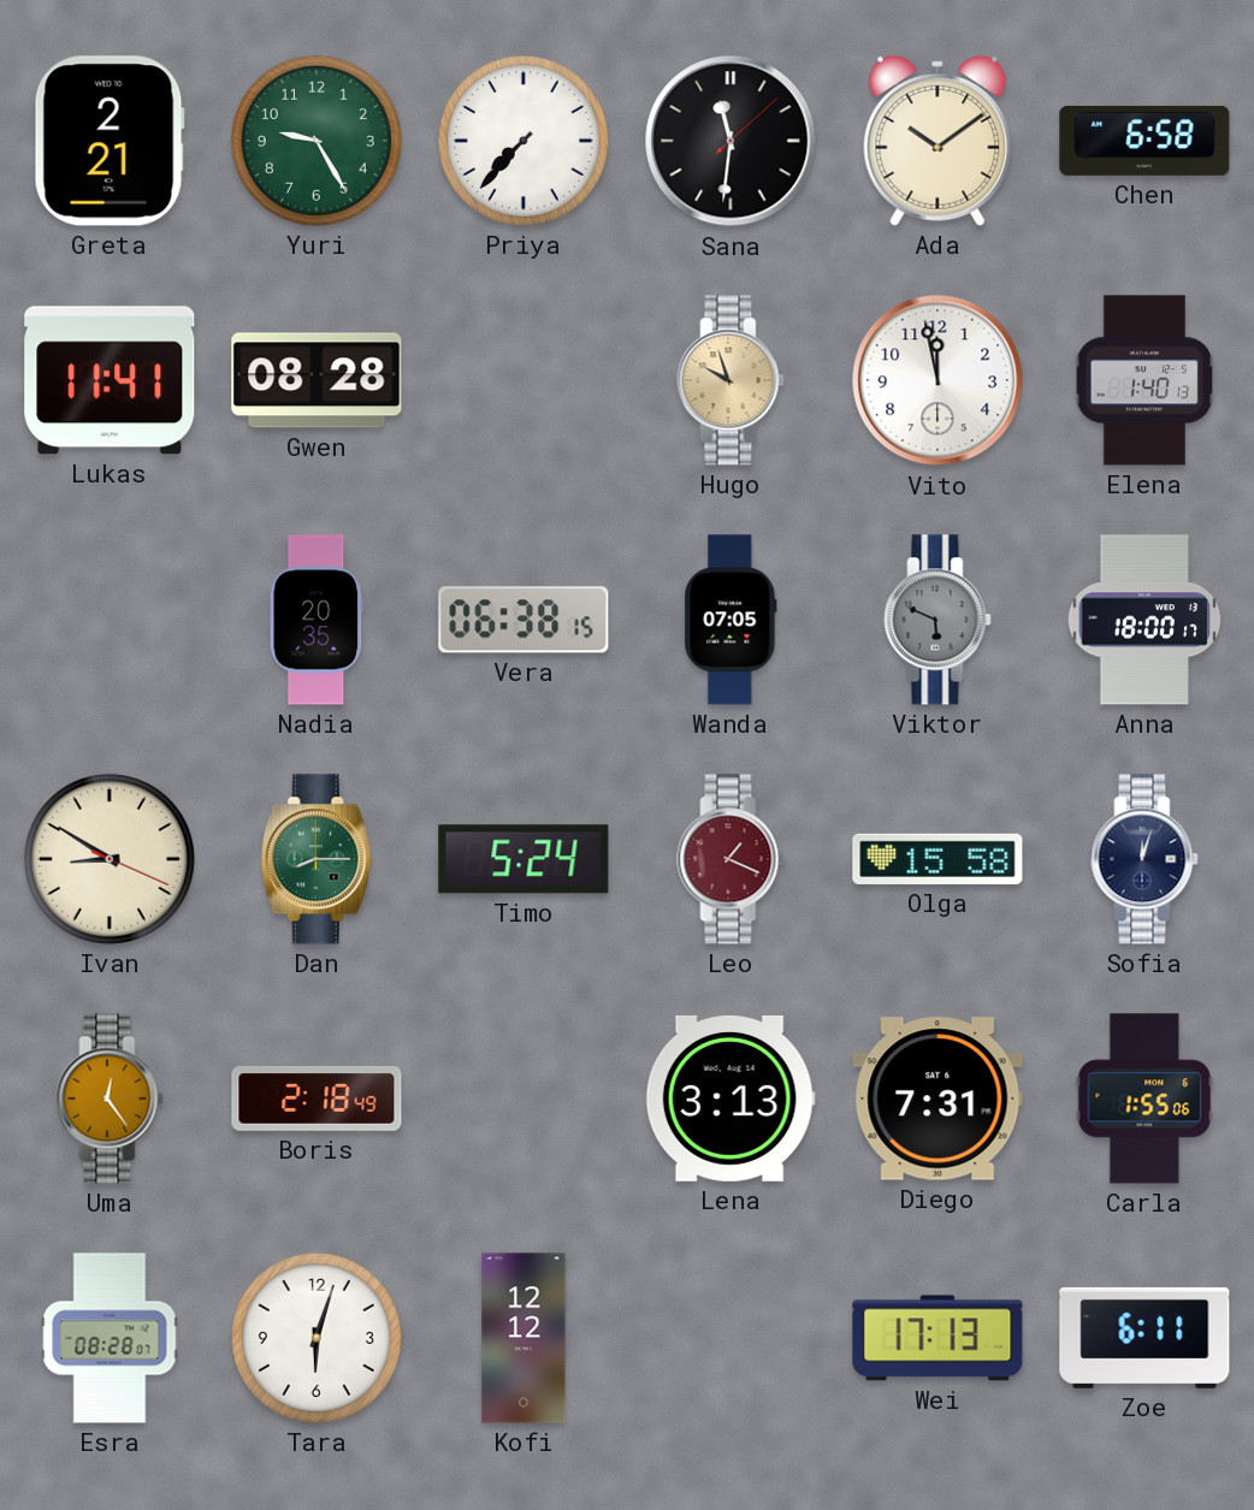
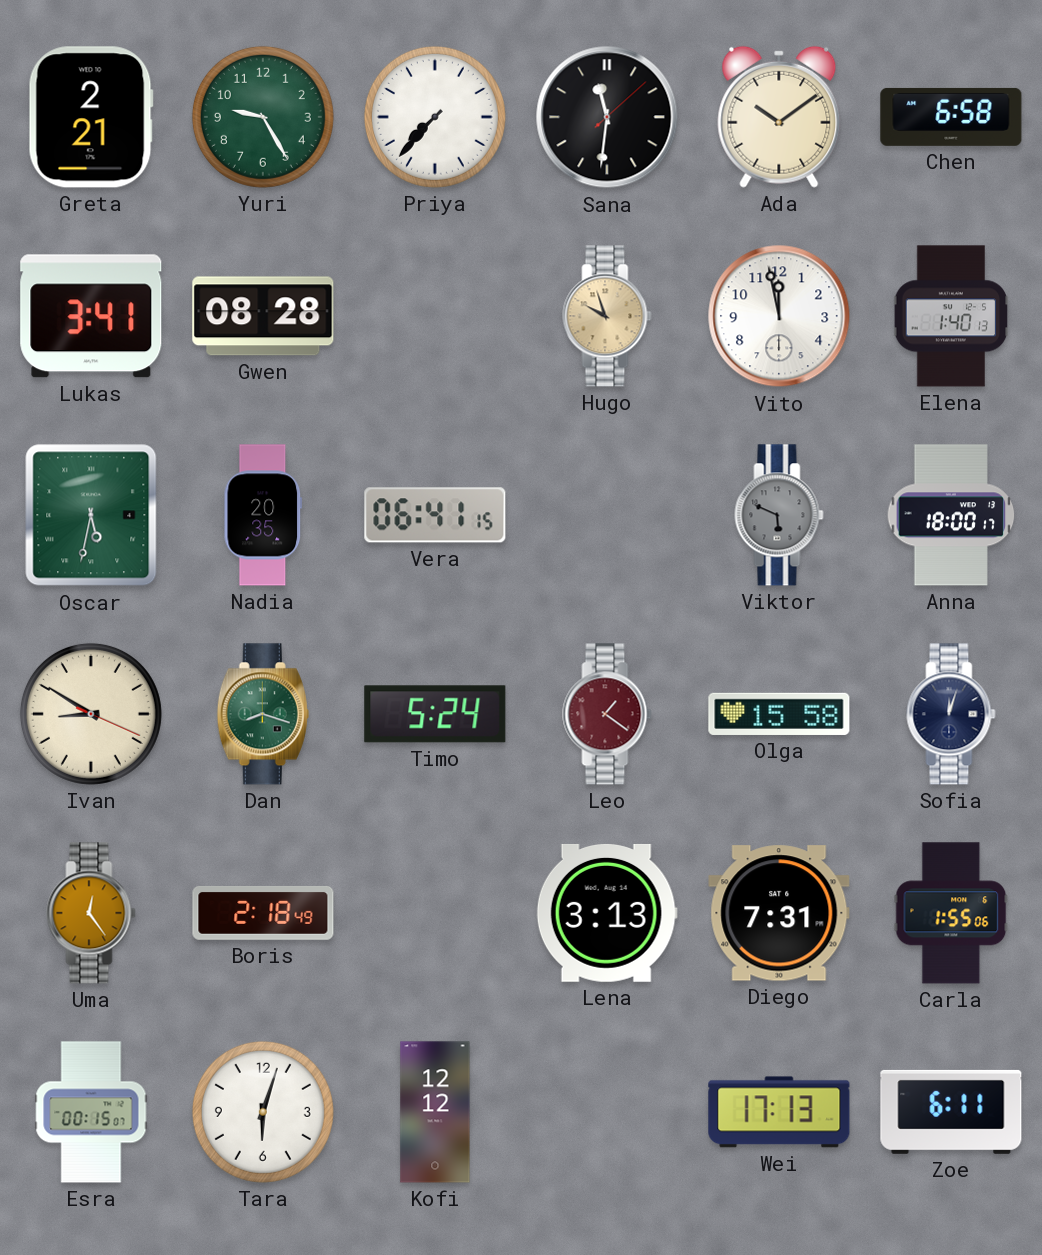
Lukas: 11:41 -> 3:41 (91, 316)
Oscar: none -> 5:32 (91, 515)
Vera: 06:38 -> 06:41 (435, 515)
Wanda: 07:05 -> none (730, 620)
Dan: 8:15 -> 8:18 (263, 714)
Leo: 1:19 -> 1:21 (607, 714)
Esra: 08:28 -> 00:15 (91, 1112)
